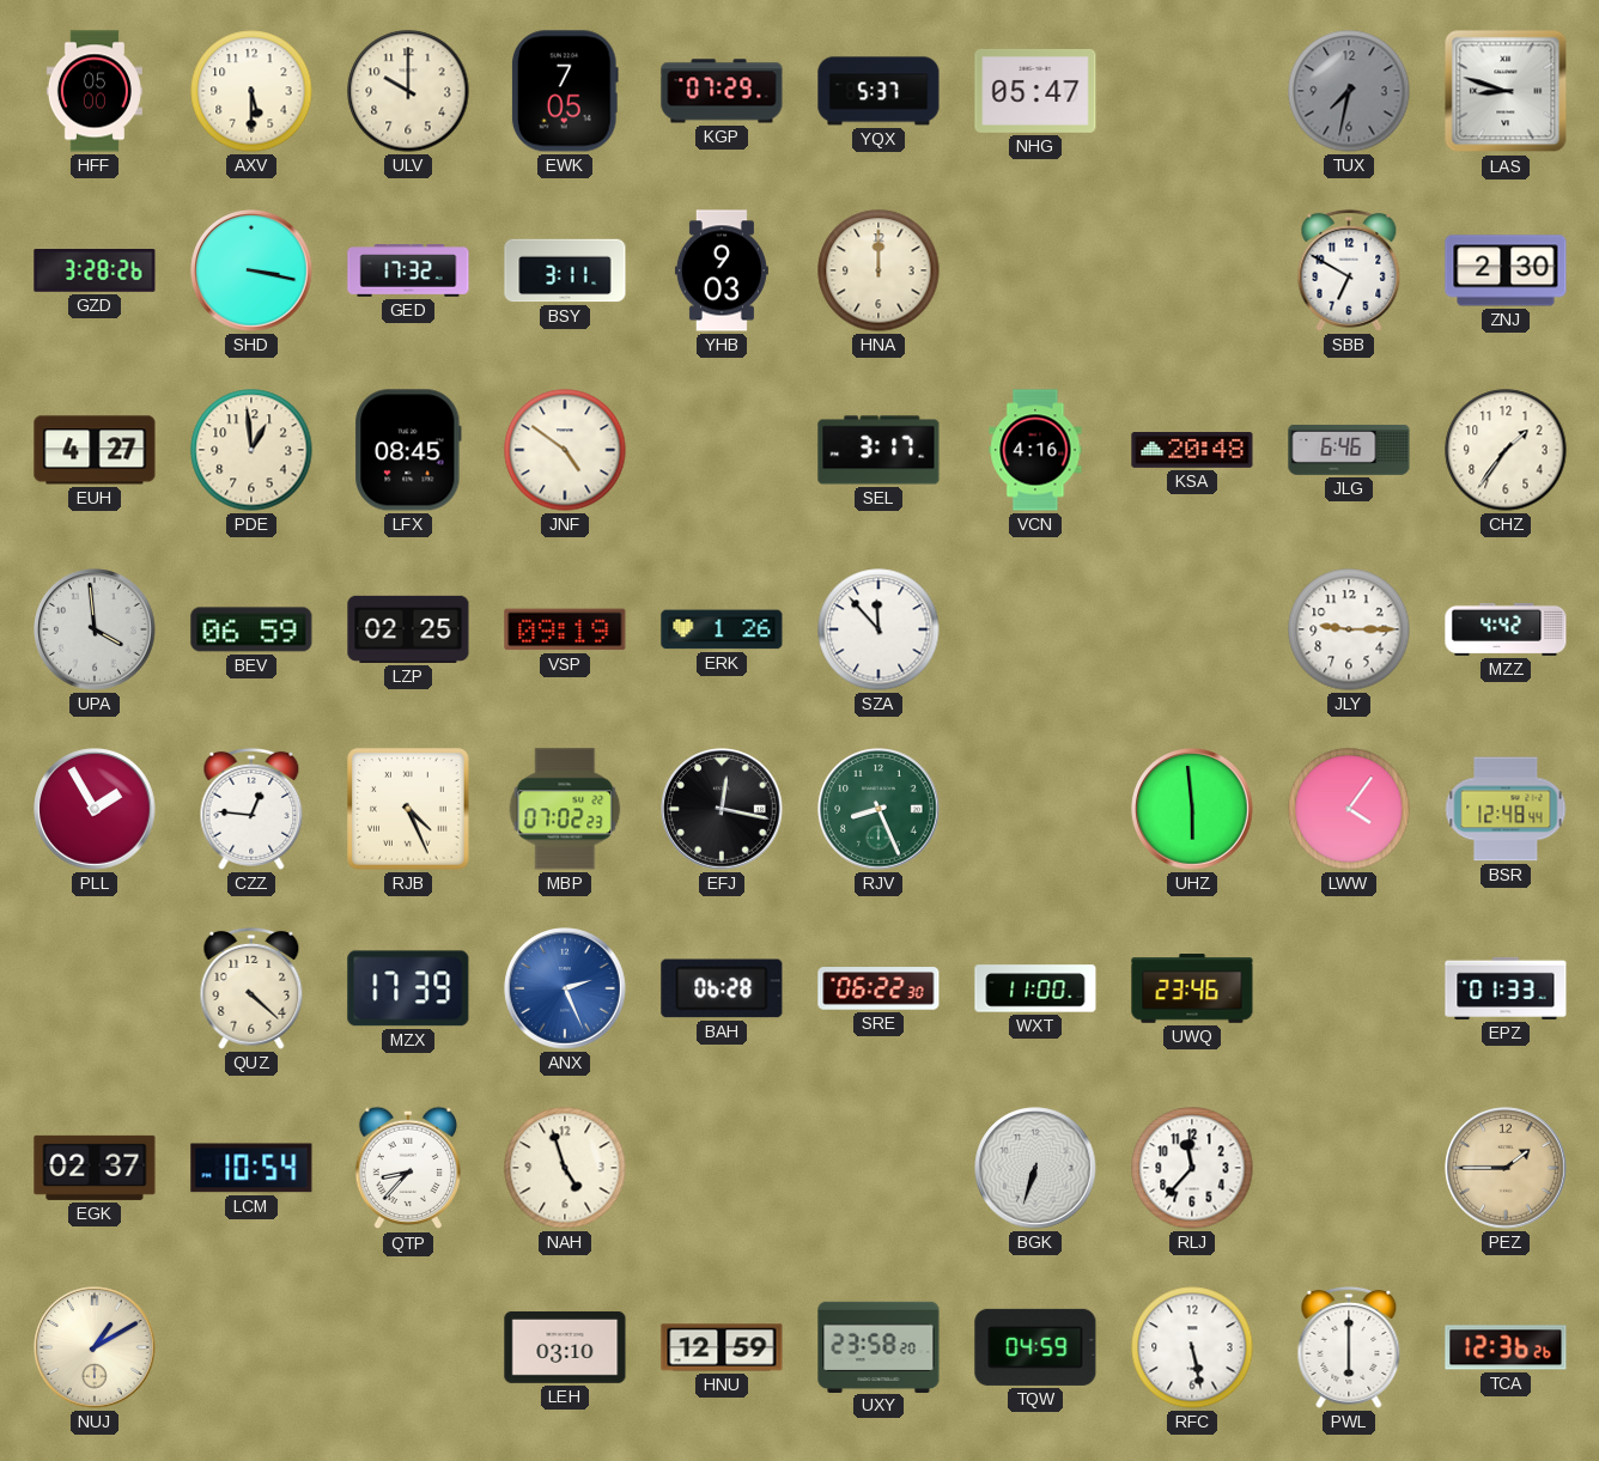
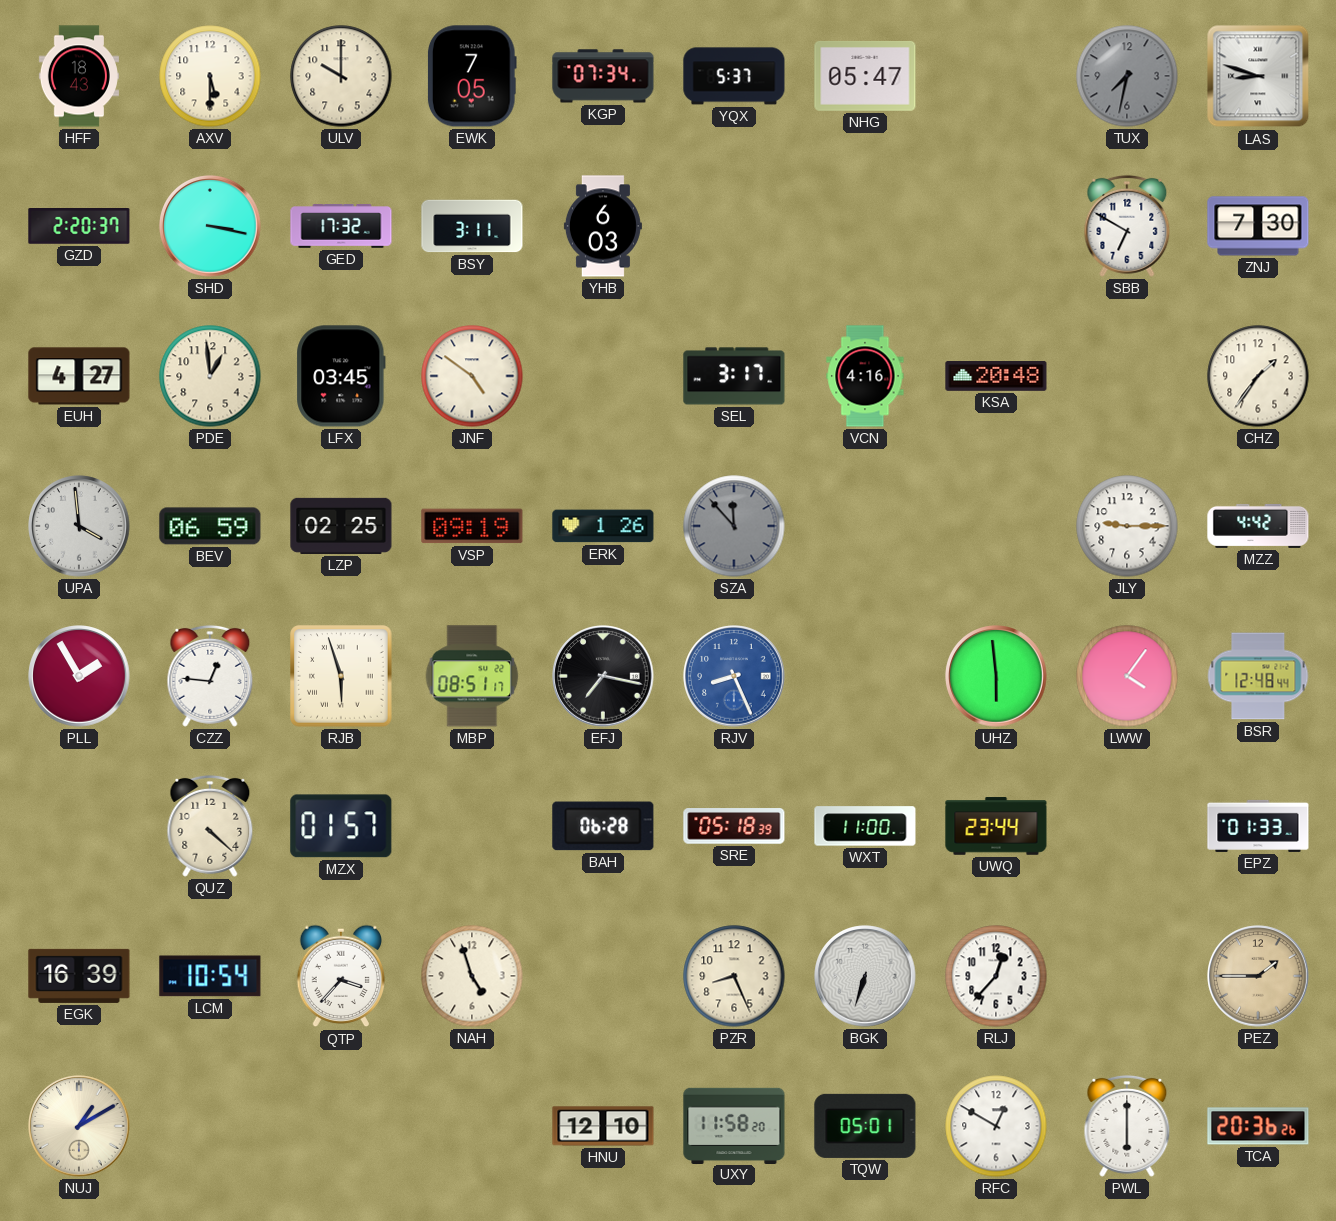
HFF: 05:00 -> 18:43 (79, 76)
KGP: 07:29 -> 07:34 (603, 76)
GZD: 3:28 -> 2:20 (79, 227)
YHB: 9:03 -> 6:03 (603, 226)
HNA: 12:00 -> none (878, 270)
ZNJ: 2:30 -> 7:30 (1258, 226)
LFX: 08:45 -> 03:45 (341, 376)
JLG: 6:46 -> none (1349, 450)
SZA dial: white -> grey (734, 526)
RJB: 4:26 -> 5:57 (341, 676)
MBP: 07:02 -> 08:51 (472, 676)
EFJ: 12:17 -> 7:17 (603, 676)
RJV dial: green -> blue (734, 676)
MZX: 17:39 -> 01:57 (341, 826)
ANX: 2:26 -> none (565, 988)
SRE: 06:22 -> 05:18 (734, 826)
UWQ: 23:46 -> 23:44 (996, 826)
EGK: 02:37 -> 16:39 (79, 976)
QTP: 8:37 -> 3:37 (341, 976)
PZR: none -> 8:26 (734, 976)
RLJ: 11:37 -> 12:37 (996, 976)
LEH: 03:10 -> none (565, 1347)
HNU: 12:59 -> 12:10 (603, 1126)
UXY: 23:58 -> 11:58 (734, 1125)
TQW: 04:59 -> 05:01 (865, 1126)
RFC: 5:28 -> 12:50 (996, 1126)
TCA: 12:36 -> 20:36 (1258, 1126)
